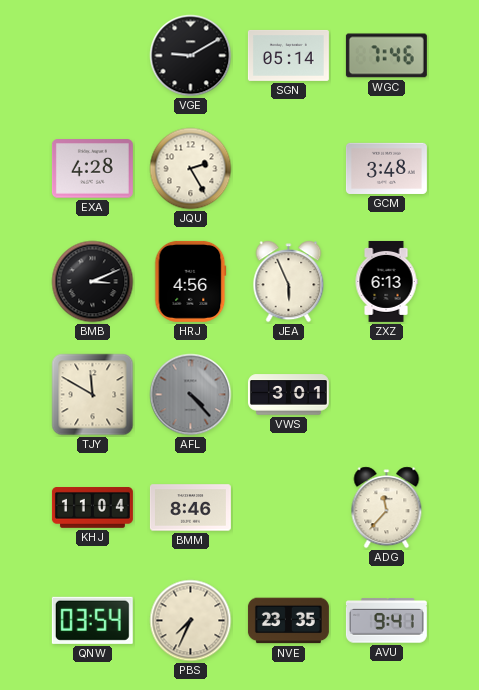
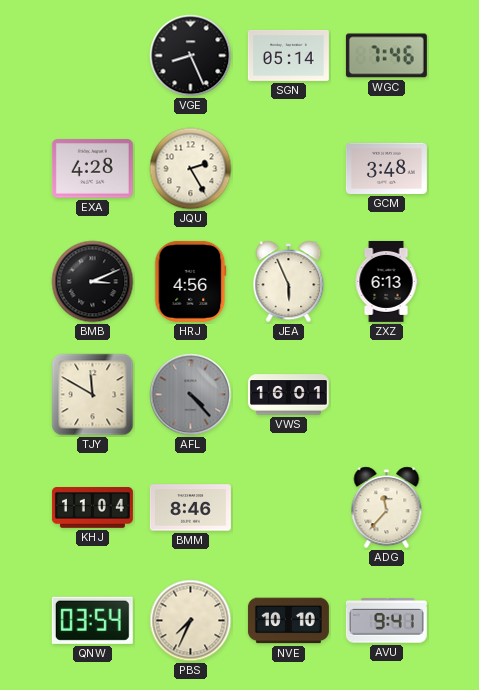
VGE: 9:10 -> 8:26 (191, 56)
VWS: 3:01 -> 16:01 (288, 395)
NVE: 23:35 -> 10:10 (288, 621)
